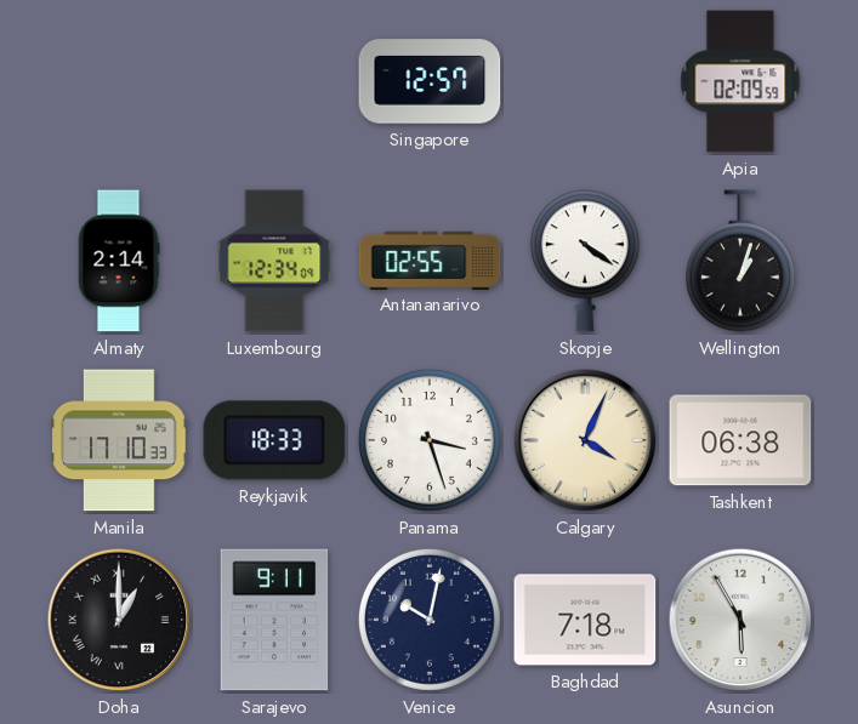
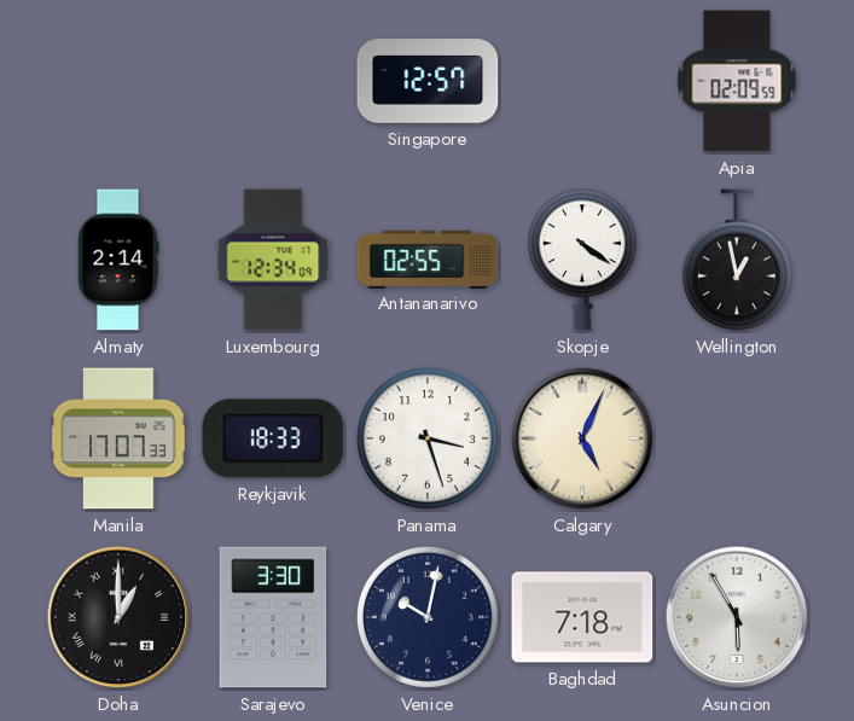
Wellington: 1:03 -> 12:58 (737, 260)
Manila: 17:10 -> 17:07 (118, 438)
Calgary: 4:04 -> 5:04 (582, 438)
Tashkent: 06:38 -> none (740, 440)
Sarajevo: 9:11 -> 3:30 (273, 617)
